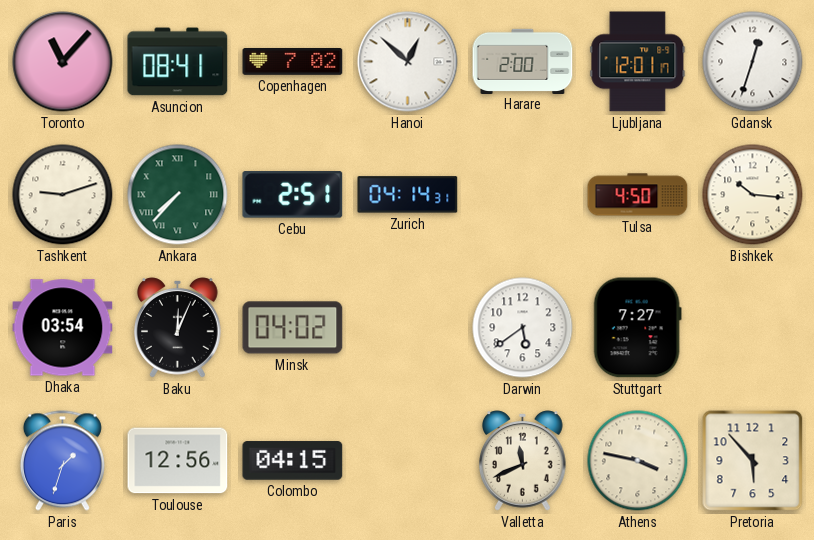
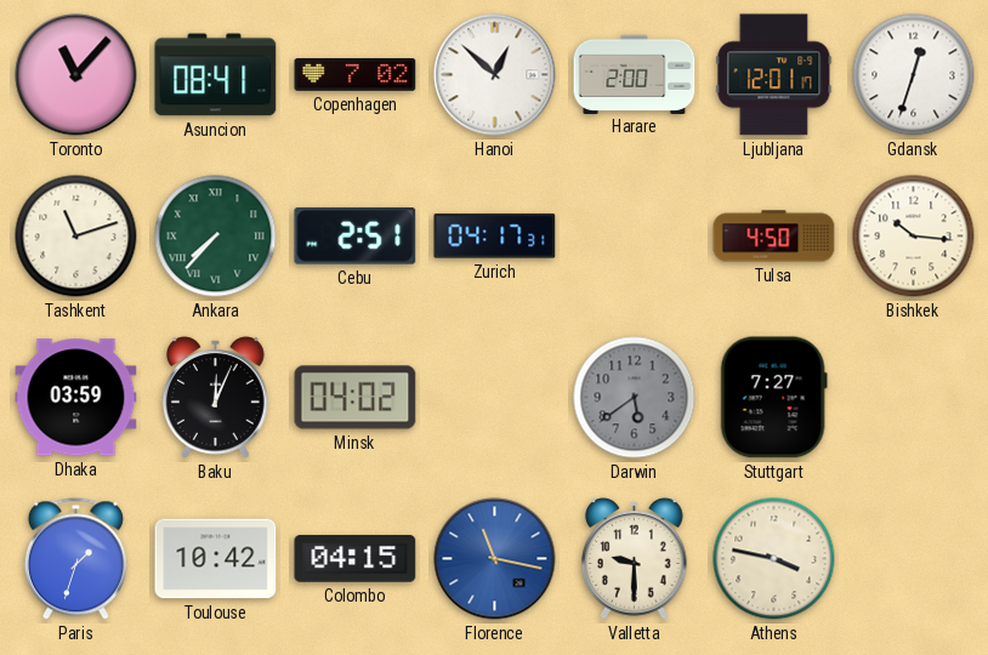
Tashkent: 9:12 -> 11:12 (76, 237)
Zurich: 04:14 -> 04:17 (495, 237)
Dhaka: 03:54 -> 03:59 (76, 398)
Darwin dial: white -> grey (635, 398)
Toulouse: 12:56 -> 10:42 (216, 559)
Florence: none -> 11:17 (495, 559)
Valletta: 11:41 -> 9:30 (635, 559)
Pretoria: 5:53 -> none (753, 461)
